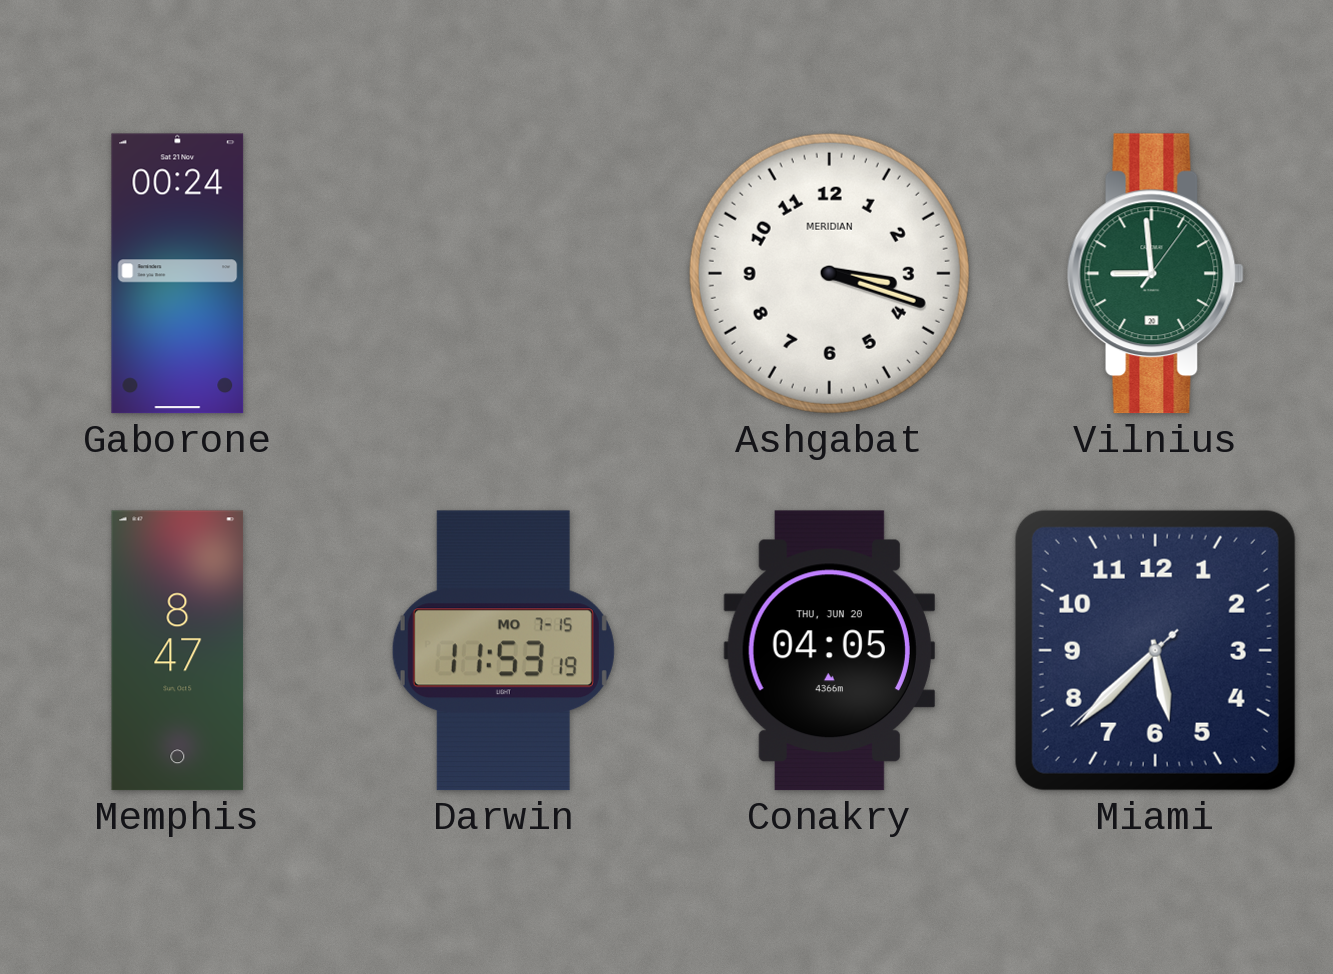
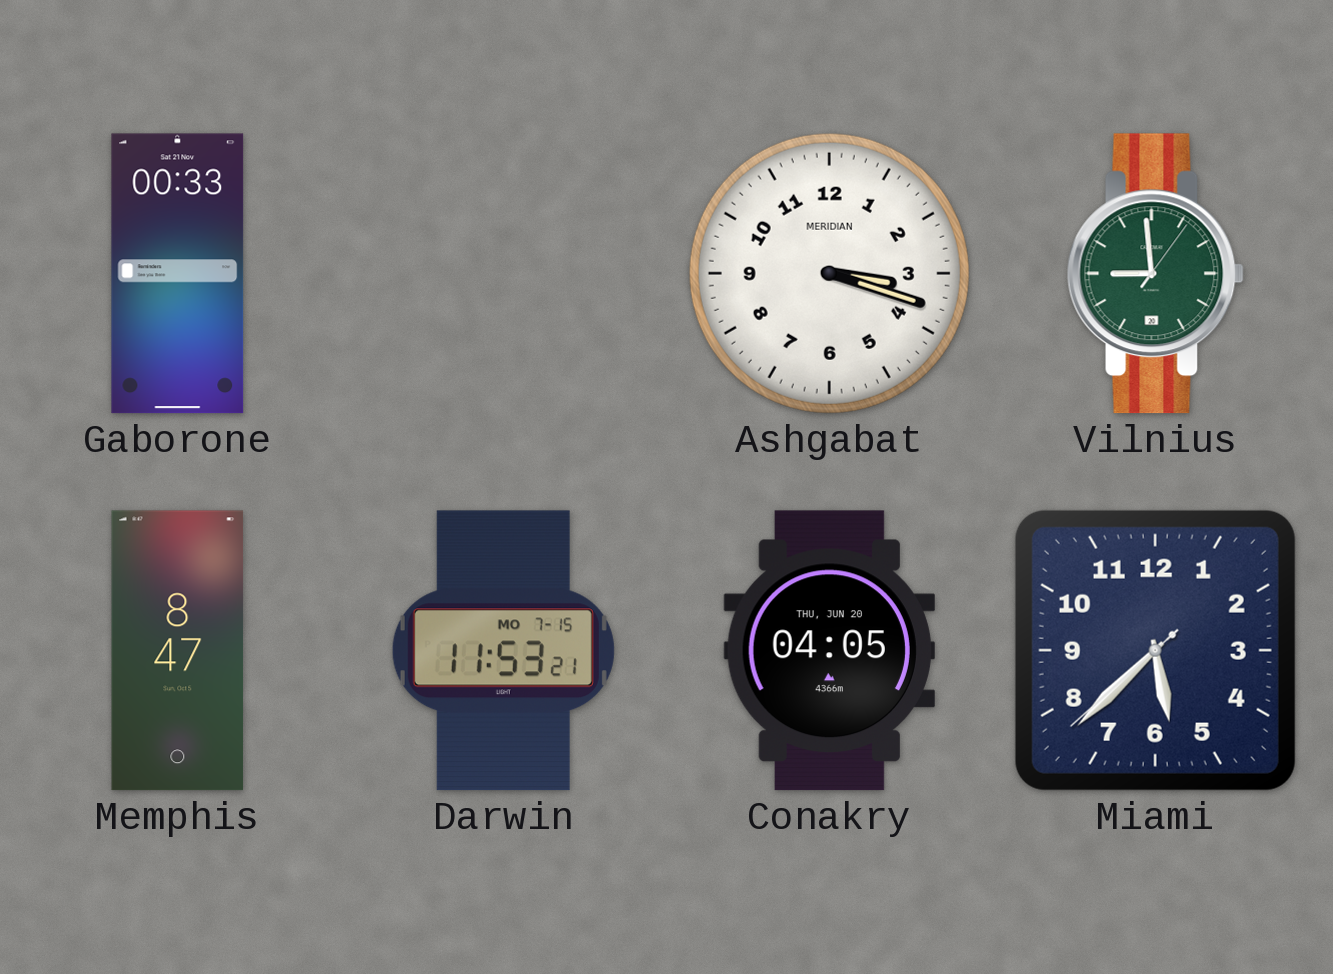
Gaborone: 00:24 -> 00:33 (178, 274)
Darwin: 11:53:19 -> 11:53:21 (503, 651)
